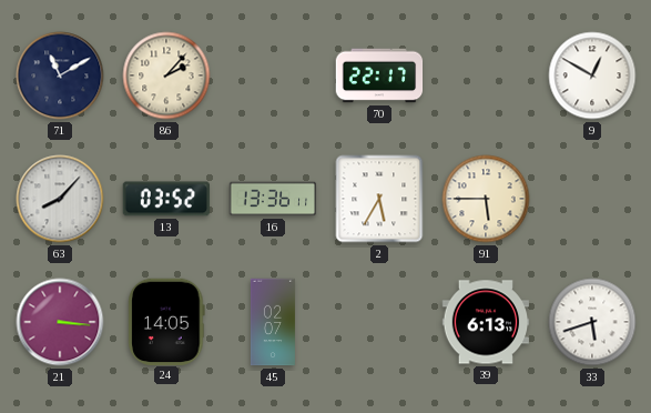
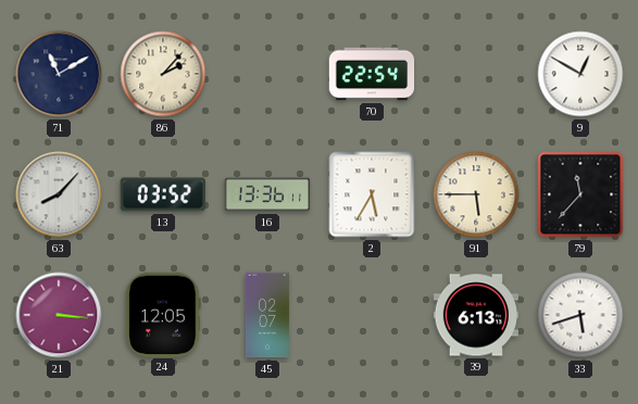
70: 22:17 -> 22:54 (372, 74)
79: none -> 11:37 (580, 194)
24: 14:05 -> 12:05 (163, 314)
